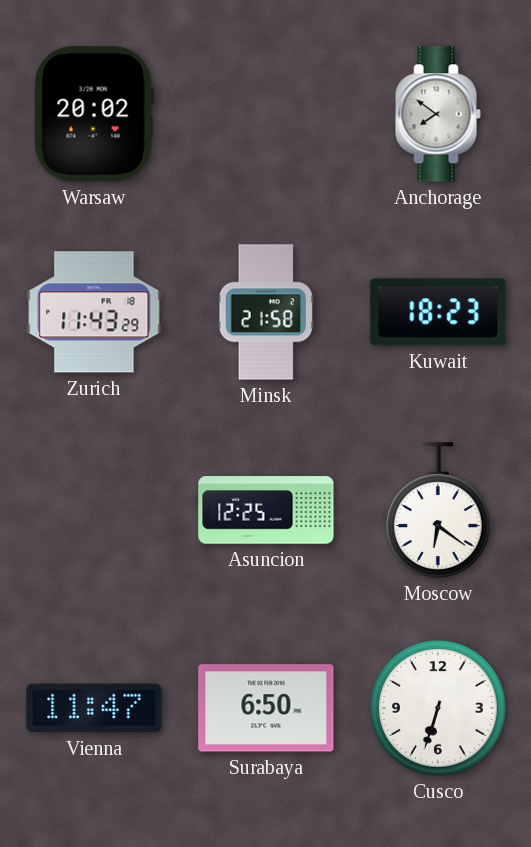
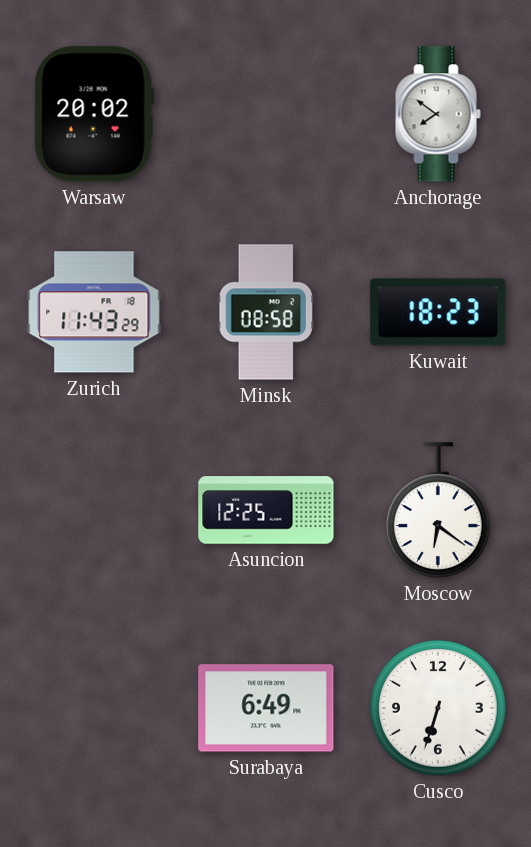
Minsk: 21:58 -> 08:58 (266, 312)
Vienna: 11:47 -> none (94, 708)
Surabaya: 6:50 -> 6:49 (266, 708)
